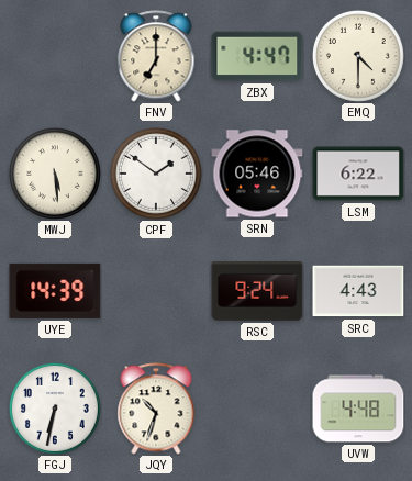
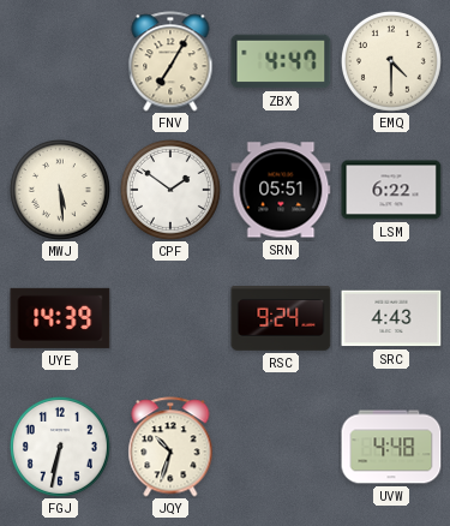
FNV: 7:00 -> 7:05 (170, 61)
SRN: 05:46 -> 05:51 (281, 190)
